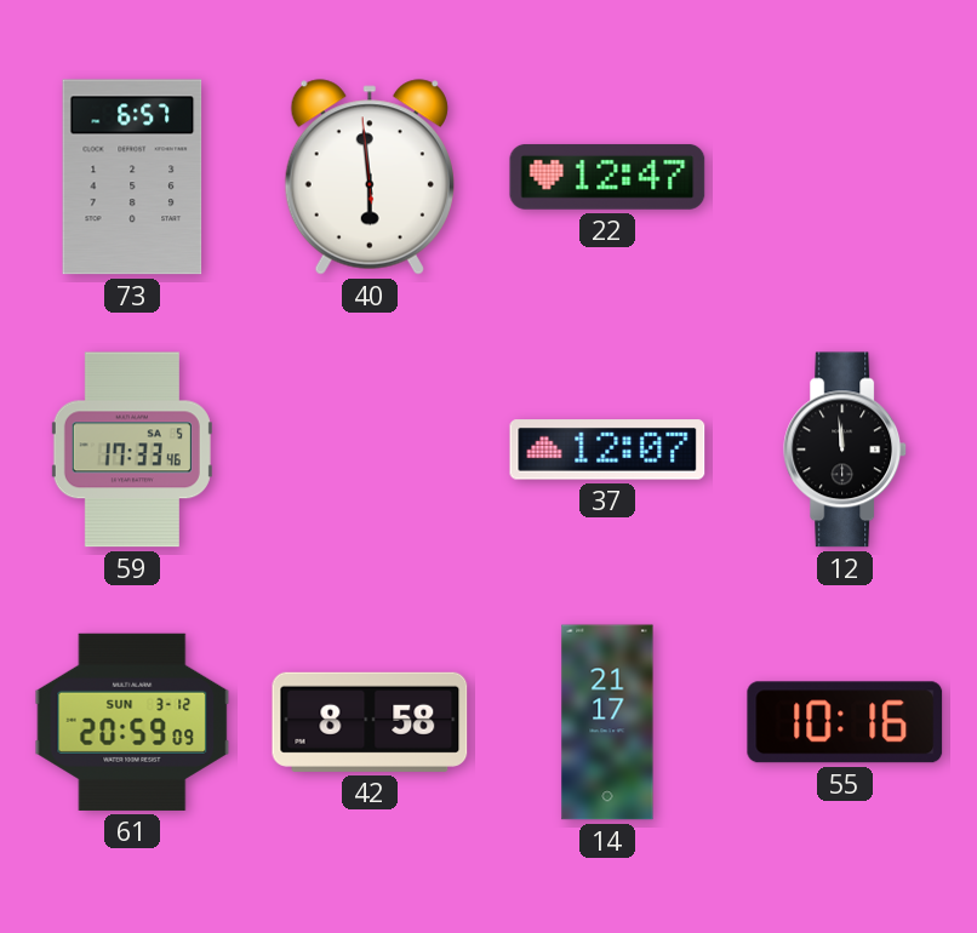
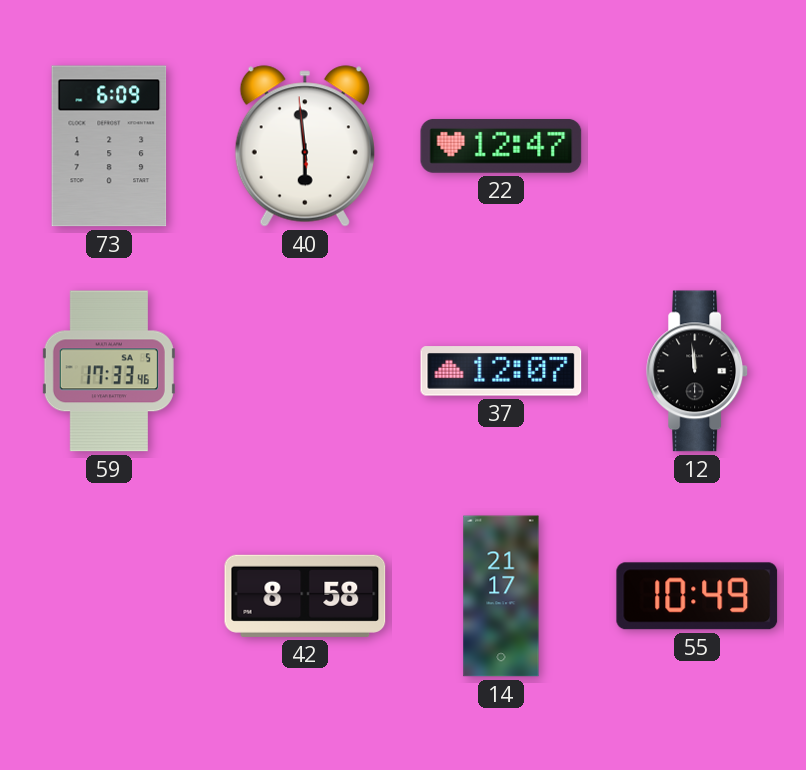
73: 6:57 -> 6:09 (109, 146)
61: 20:59 -> none (132, 722)
55: 10:16 -> 10:49 (697, 596)
